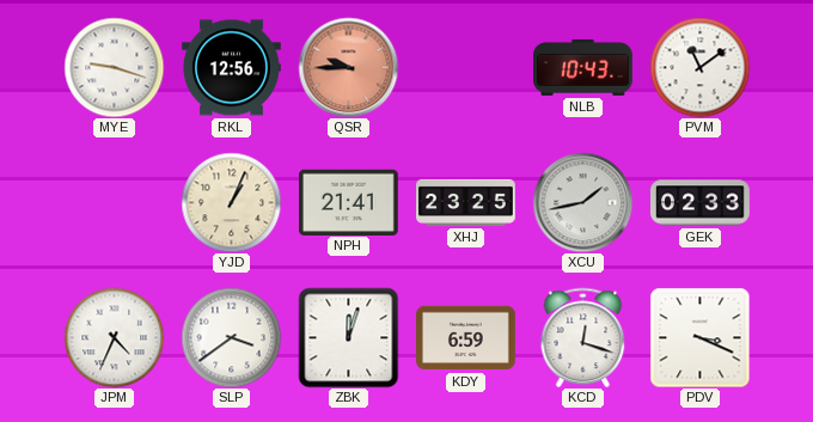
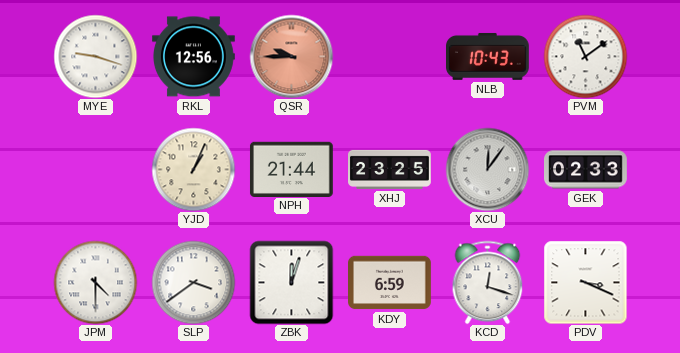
NPH: 21:41 -> 21:44 (291, 169)
XCU: 1:43 -> 12:06 (487, 169)
JPM: 4:34 -> 4:30 (95, 282)
